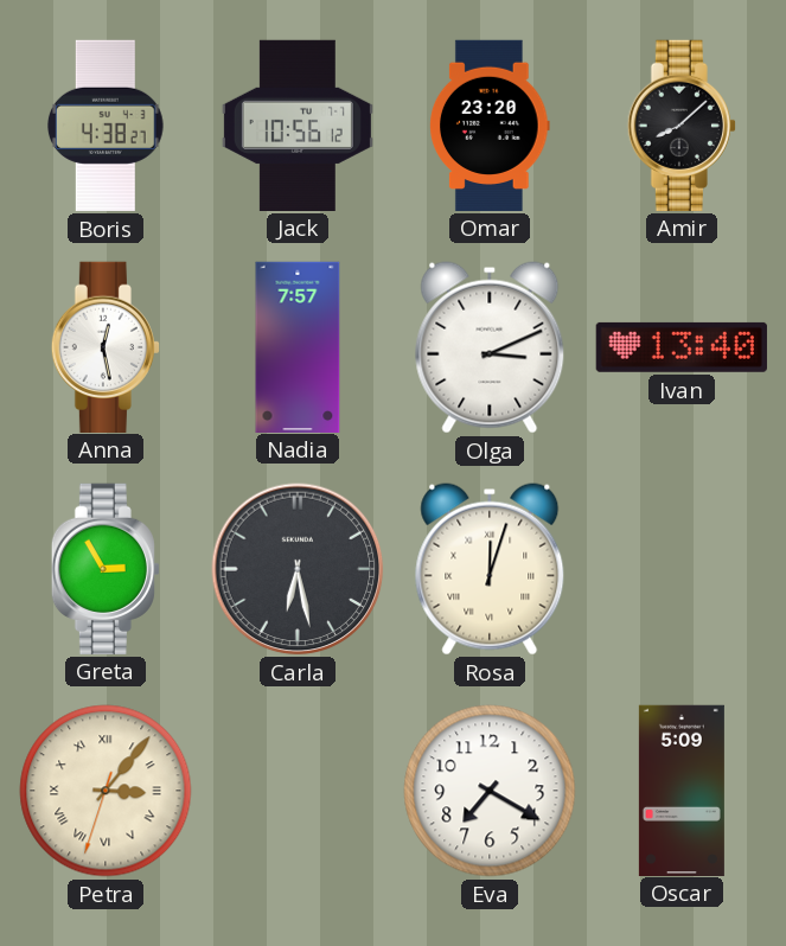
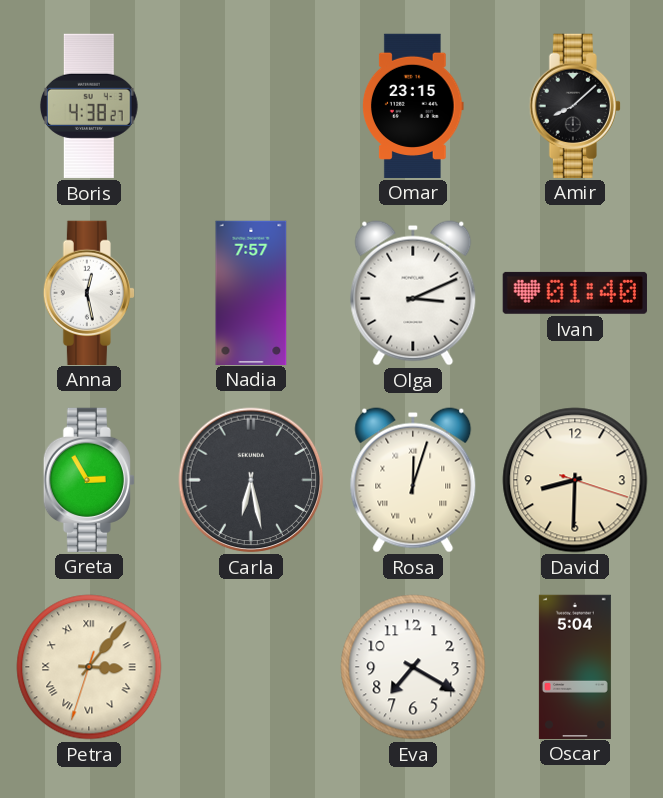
Jack: 10:56 -> none (298, 124)
Omar: 23:20 -> 23:15 (414, 105)
Ivan: 13:40 -> 01:40 (575, 293)
David: none -> 8:30 (575, 480)
Oscar: 5:09 -> 5:04 (575, 666)
